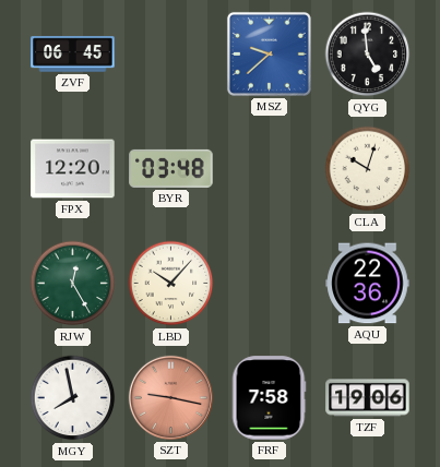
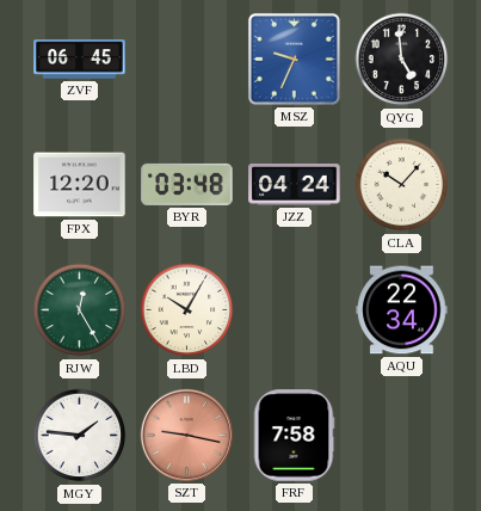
MSZ: 9:38 -> 9:34 (294, 59)
JZZ: none -> 04:24 (295, 185)
CLA: 10:03 -> 10:07 (402, 185)
LBD: 10:07 -> 10:05 (187, 310)
AQU: 22:36 -> 22:34 (402, 310)
MGY: 7:58 -> 1:46 (80, 436)
TZF: 19:06 -> none (368, 398)
